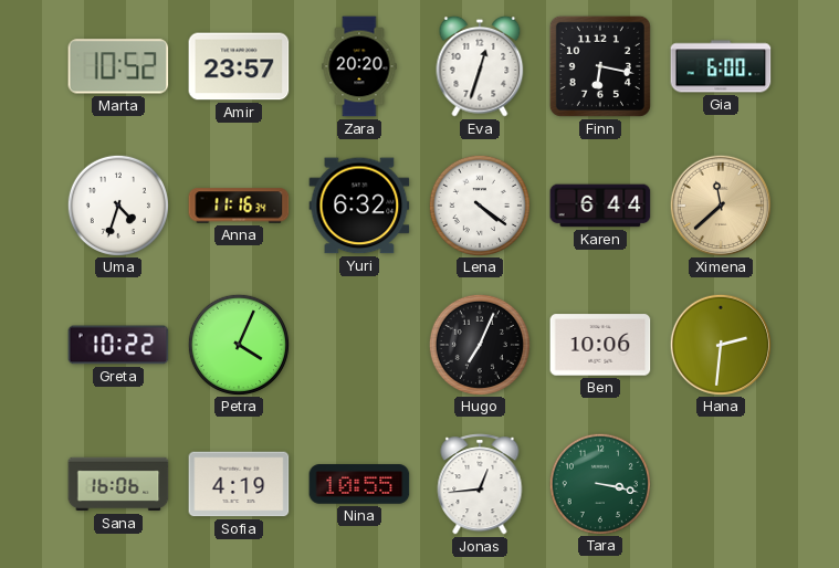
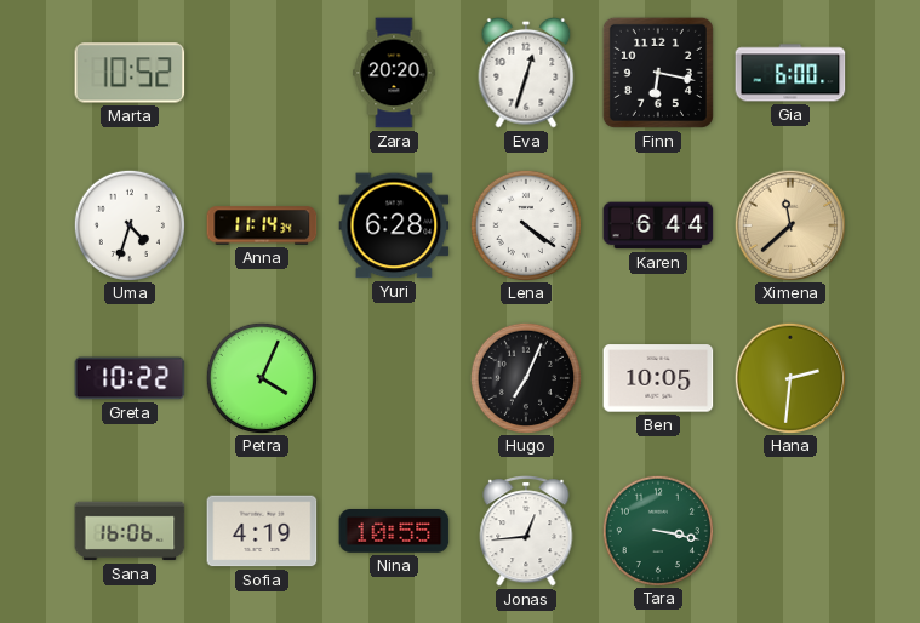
Amir: 23:57 -> none (239, 66)
Anna: 11:16 -> 11:14 (262, 225)
Yuri: 6:32 -> 6:28 (394, 225)
Ben: 10:06 -> 10:05 (658, 378)
